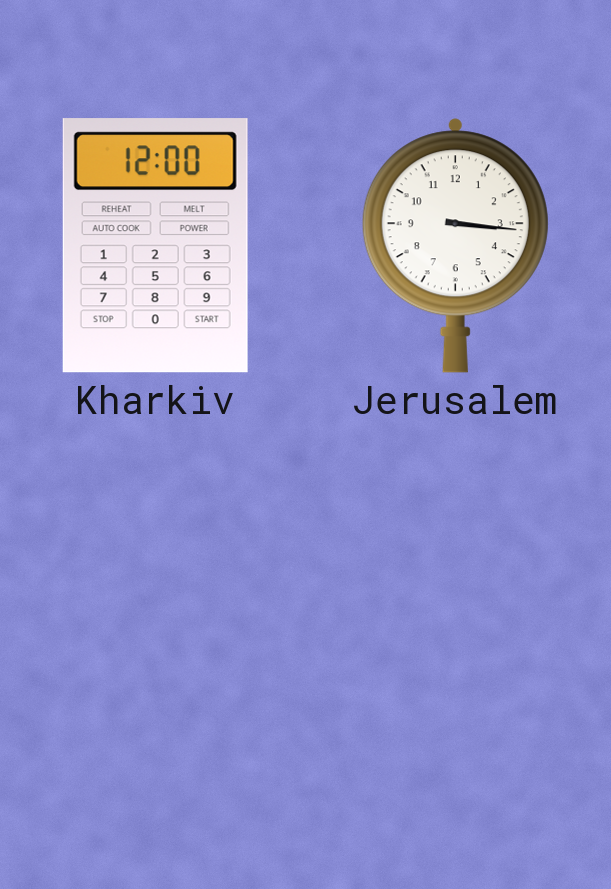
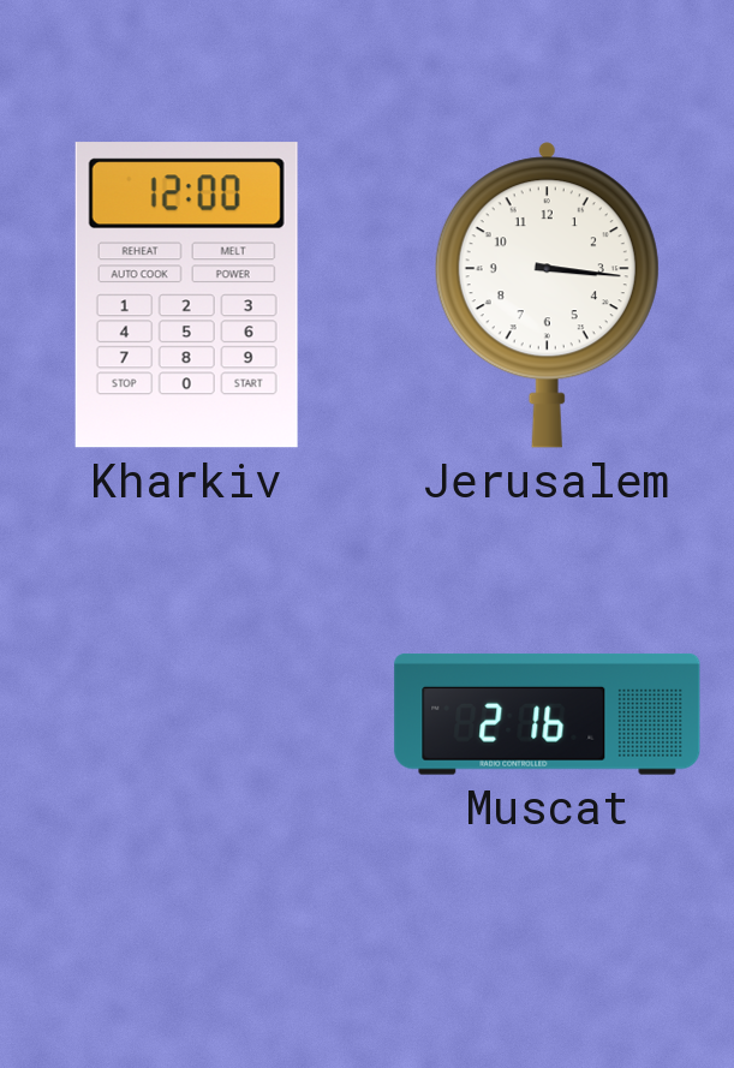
Muscat: none -> 2:16 (548, 714)
